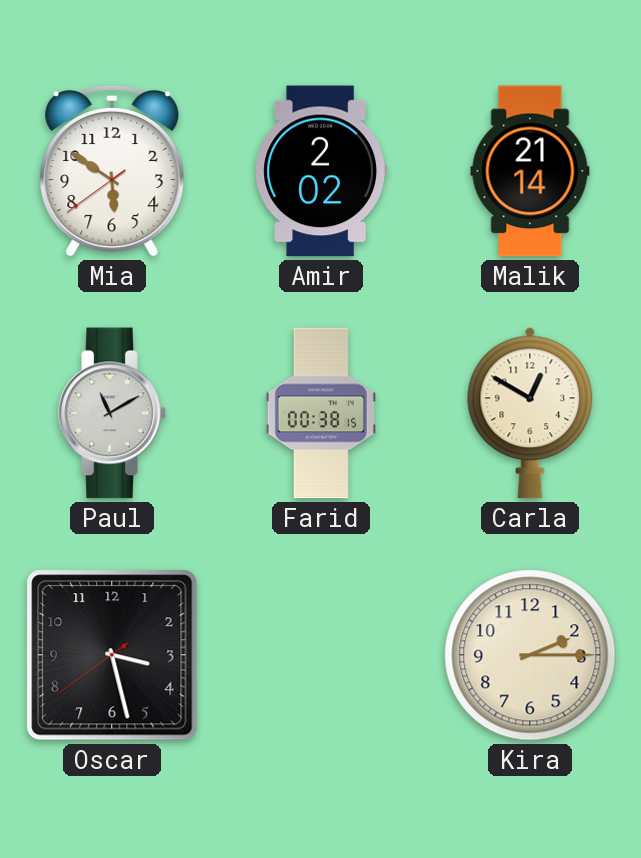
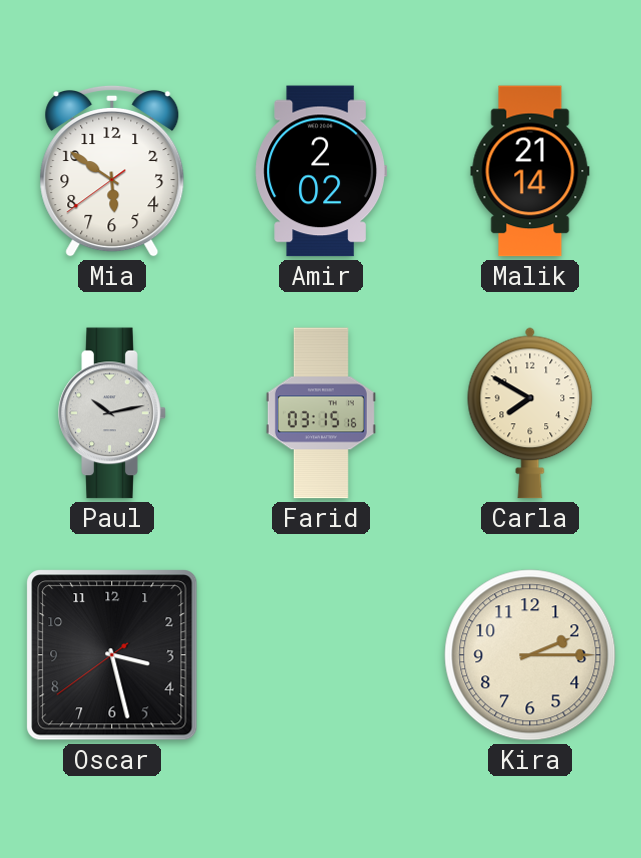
Paul: 11:10 -> 10:13 (112, 413)
Farid: 00:38 -> 03:15 (321, 413)
Carla: 12:50 -> 7:50 (530, 413)
